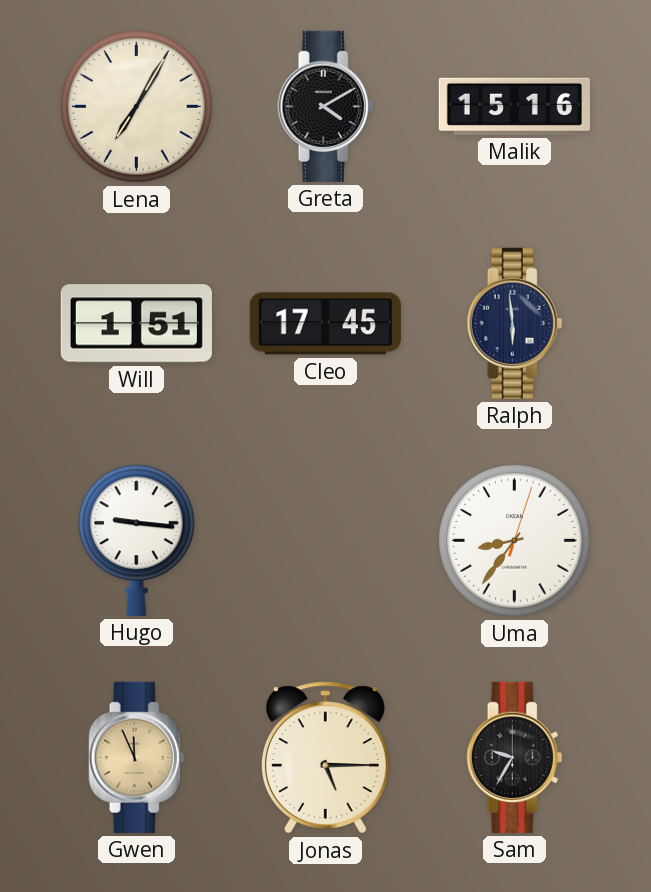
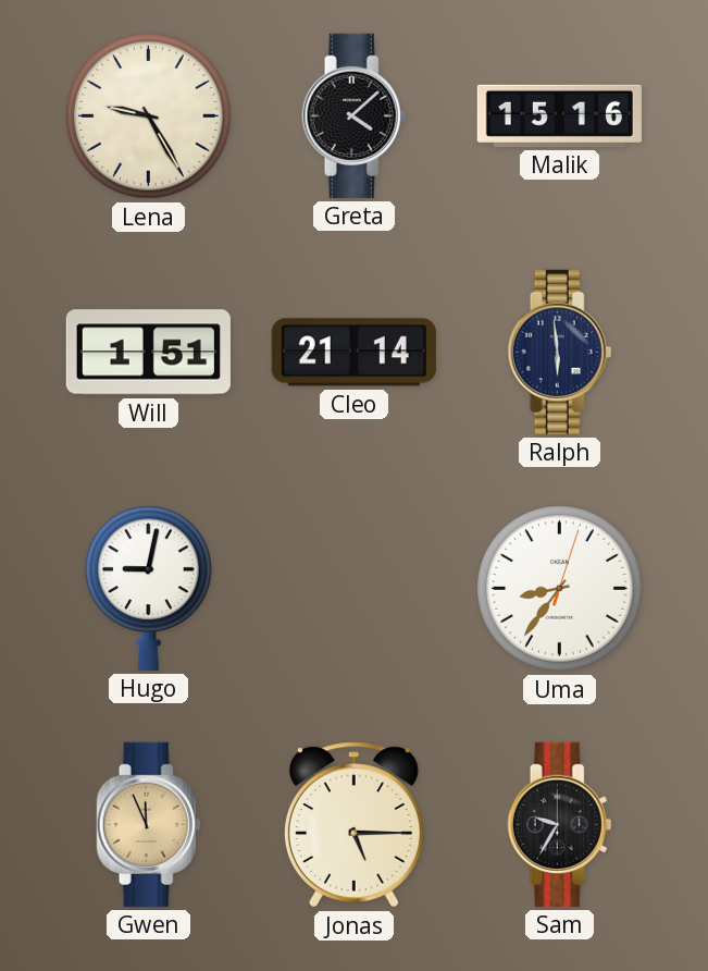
Lena: 7:05 -> 9:25 (149, 116)
Greta: 4:10 -> 4:08 (355, 115)
Cleo: 17:45 -> 21:14 (353, 353)
Hugo: 9:16 -> 9:02 (149, 588)
